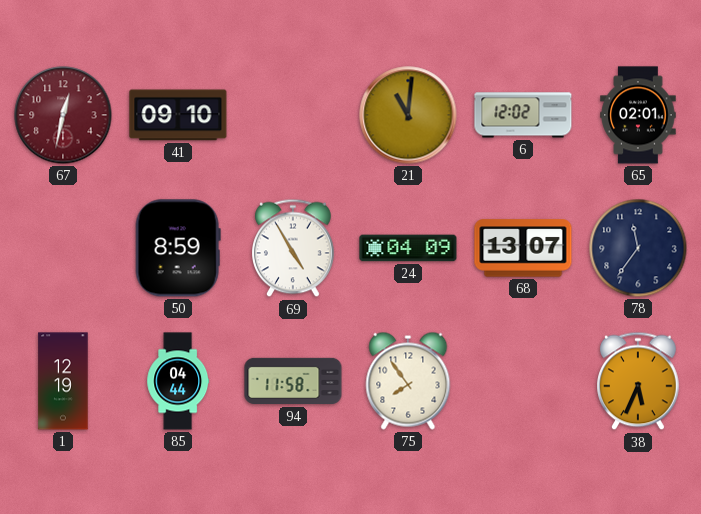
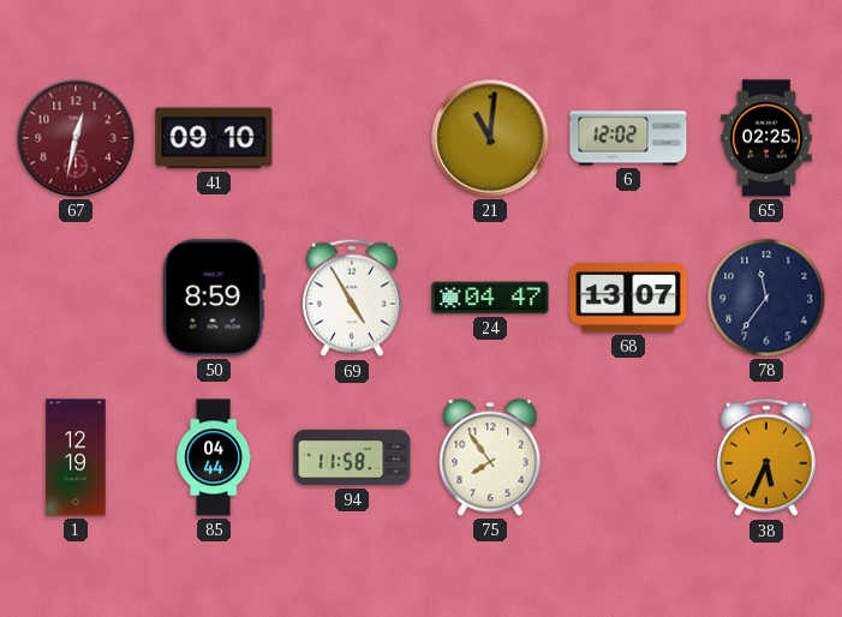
65: 02:01 -> 02:25 (766, 138)
24: 04:09 -> 04:47 (490, 298)
